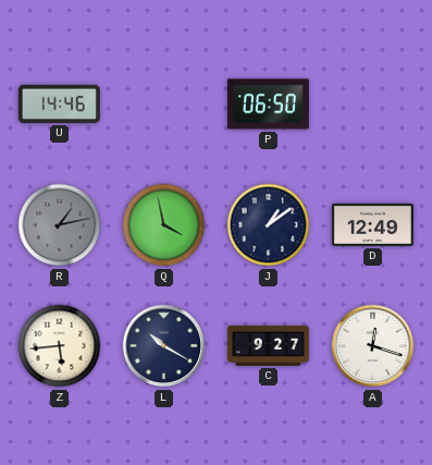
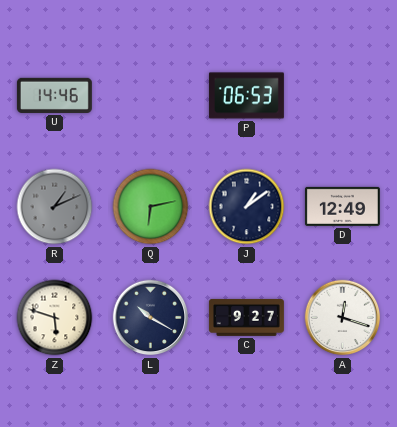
P: 06:50 -> 06:53 (246, 96)
R: 1:13 -> 1:11 (55, 207)
Q: 3:58 -> 6:13 (151, 207)
Z: 5:44 -> 5:48 (55, 318)
